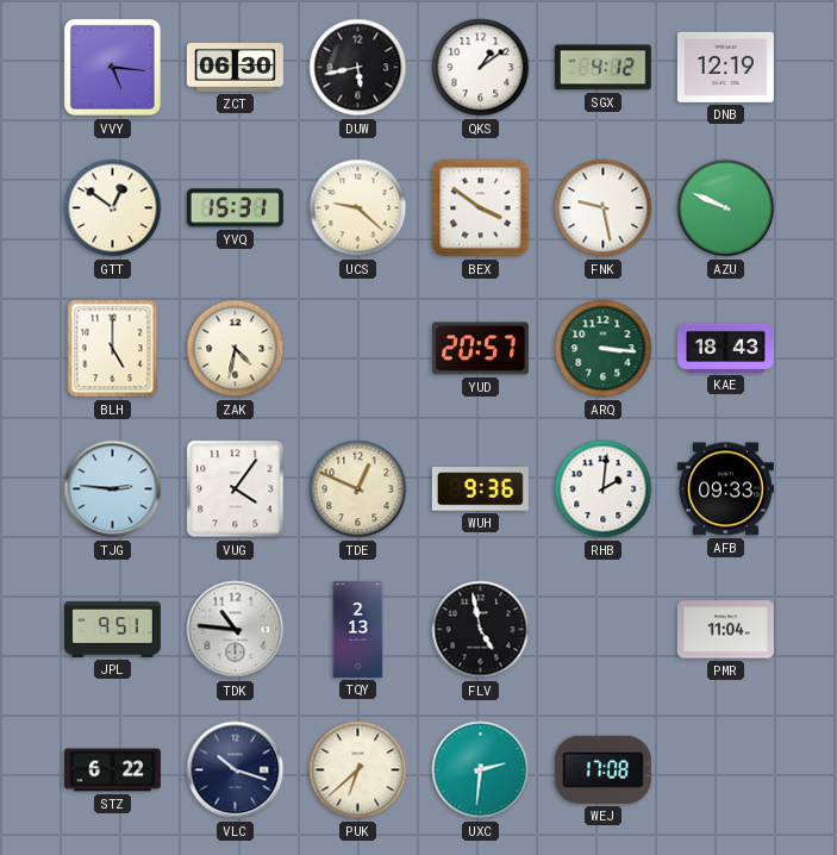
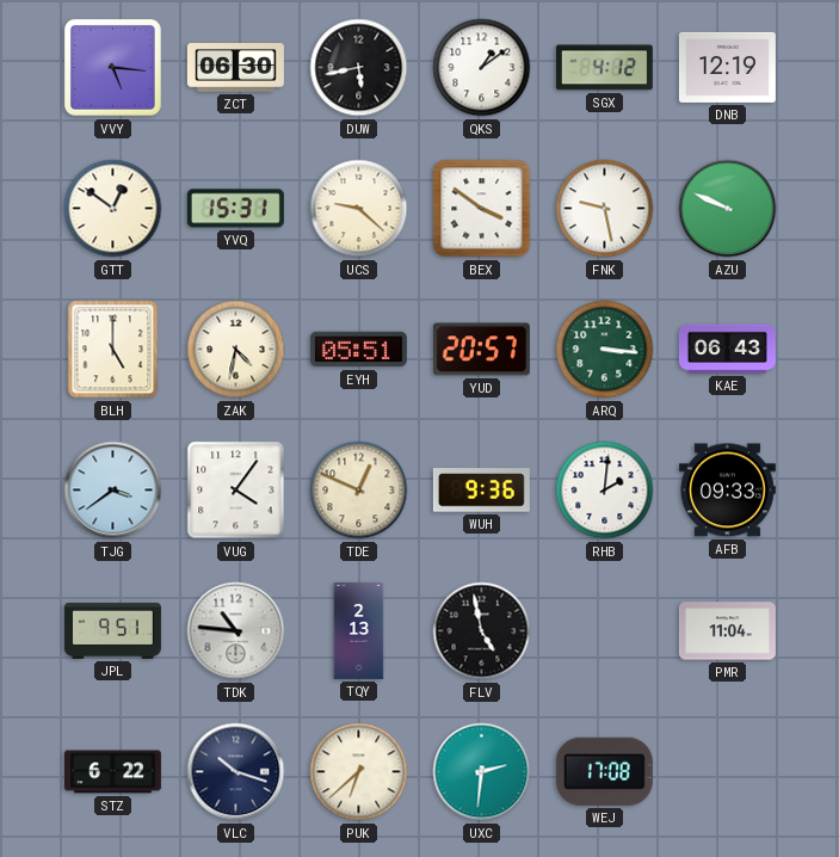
EYH: none -> 05:51 (358, 350)
KAE: 18:43 -> 06:43 (727, 349)
TJG: 2:46 -> 3:39 (113, 491)
